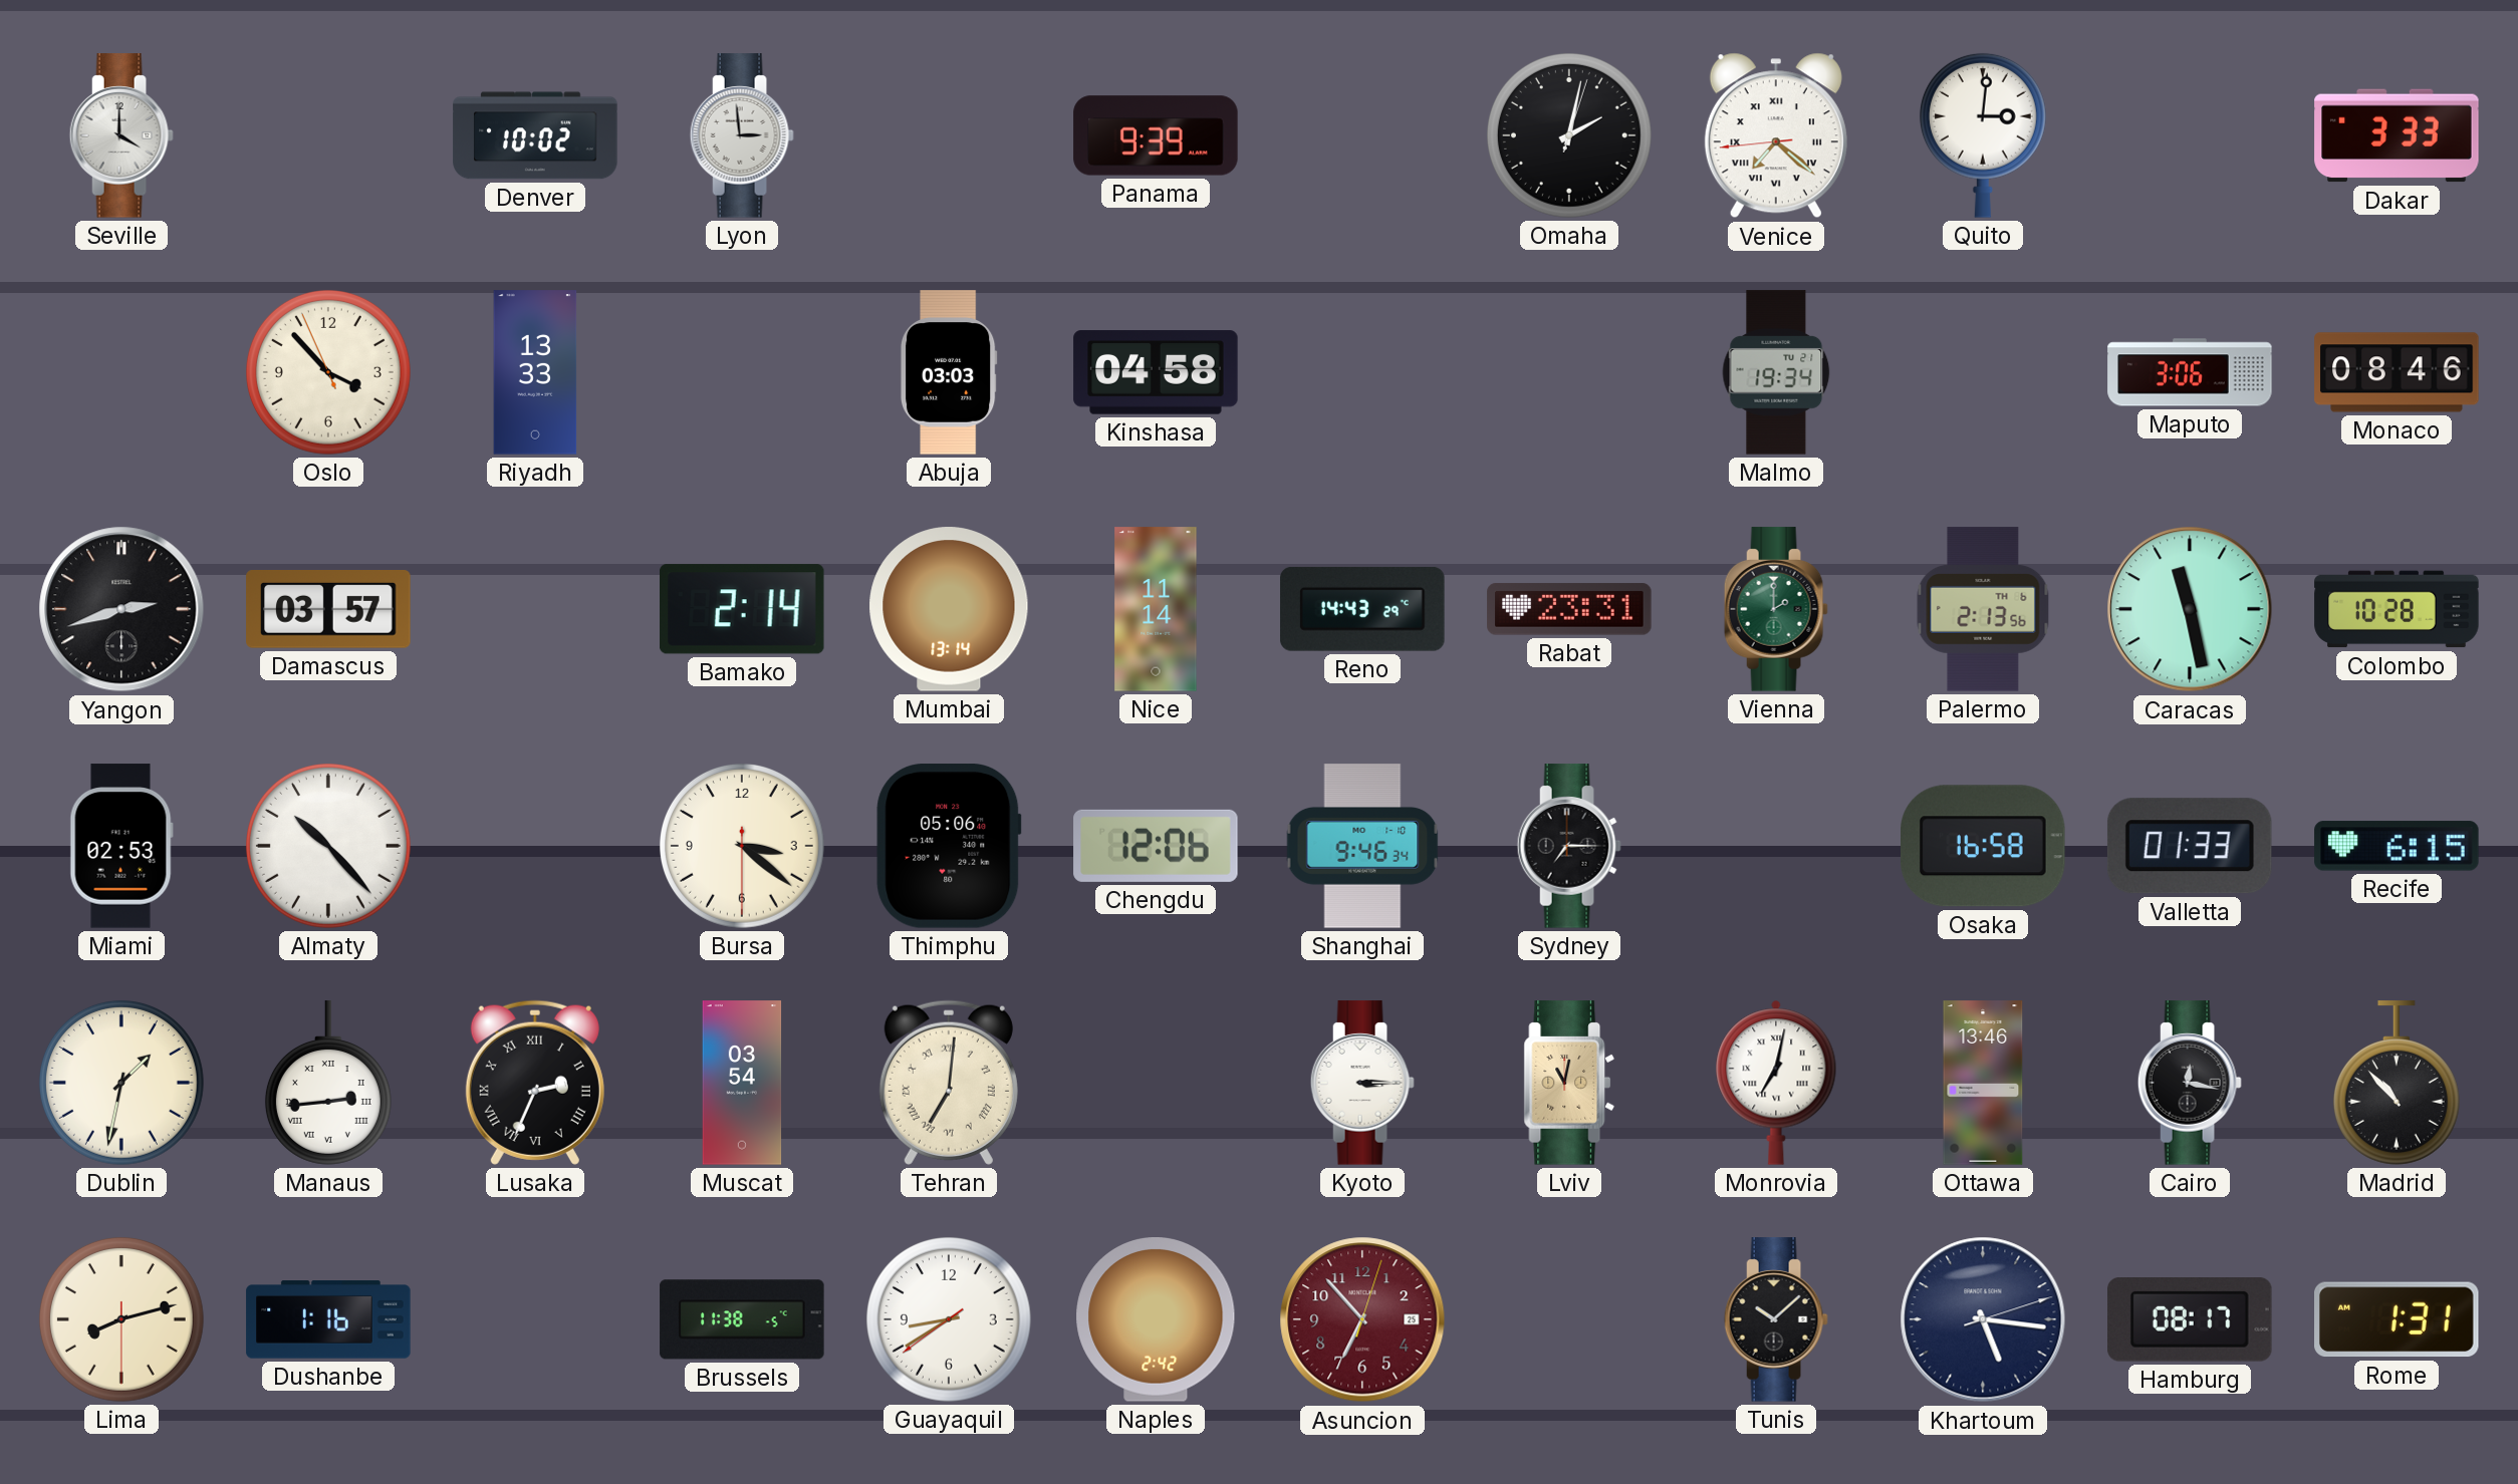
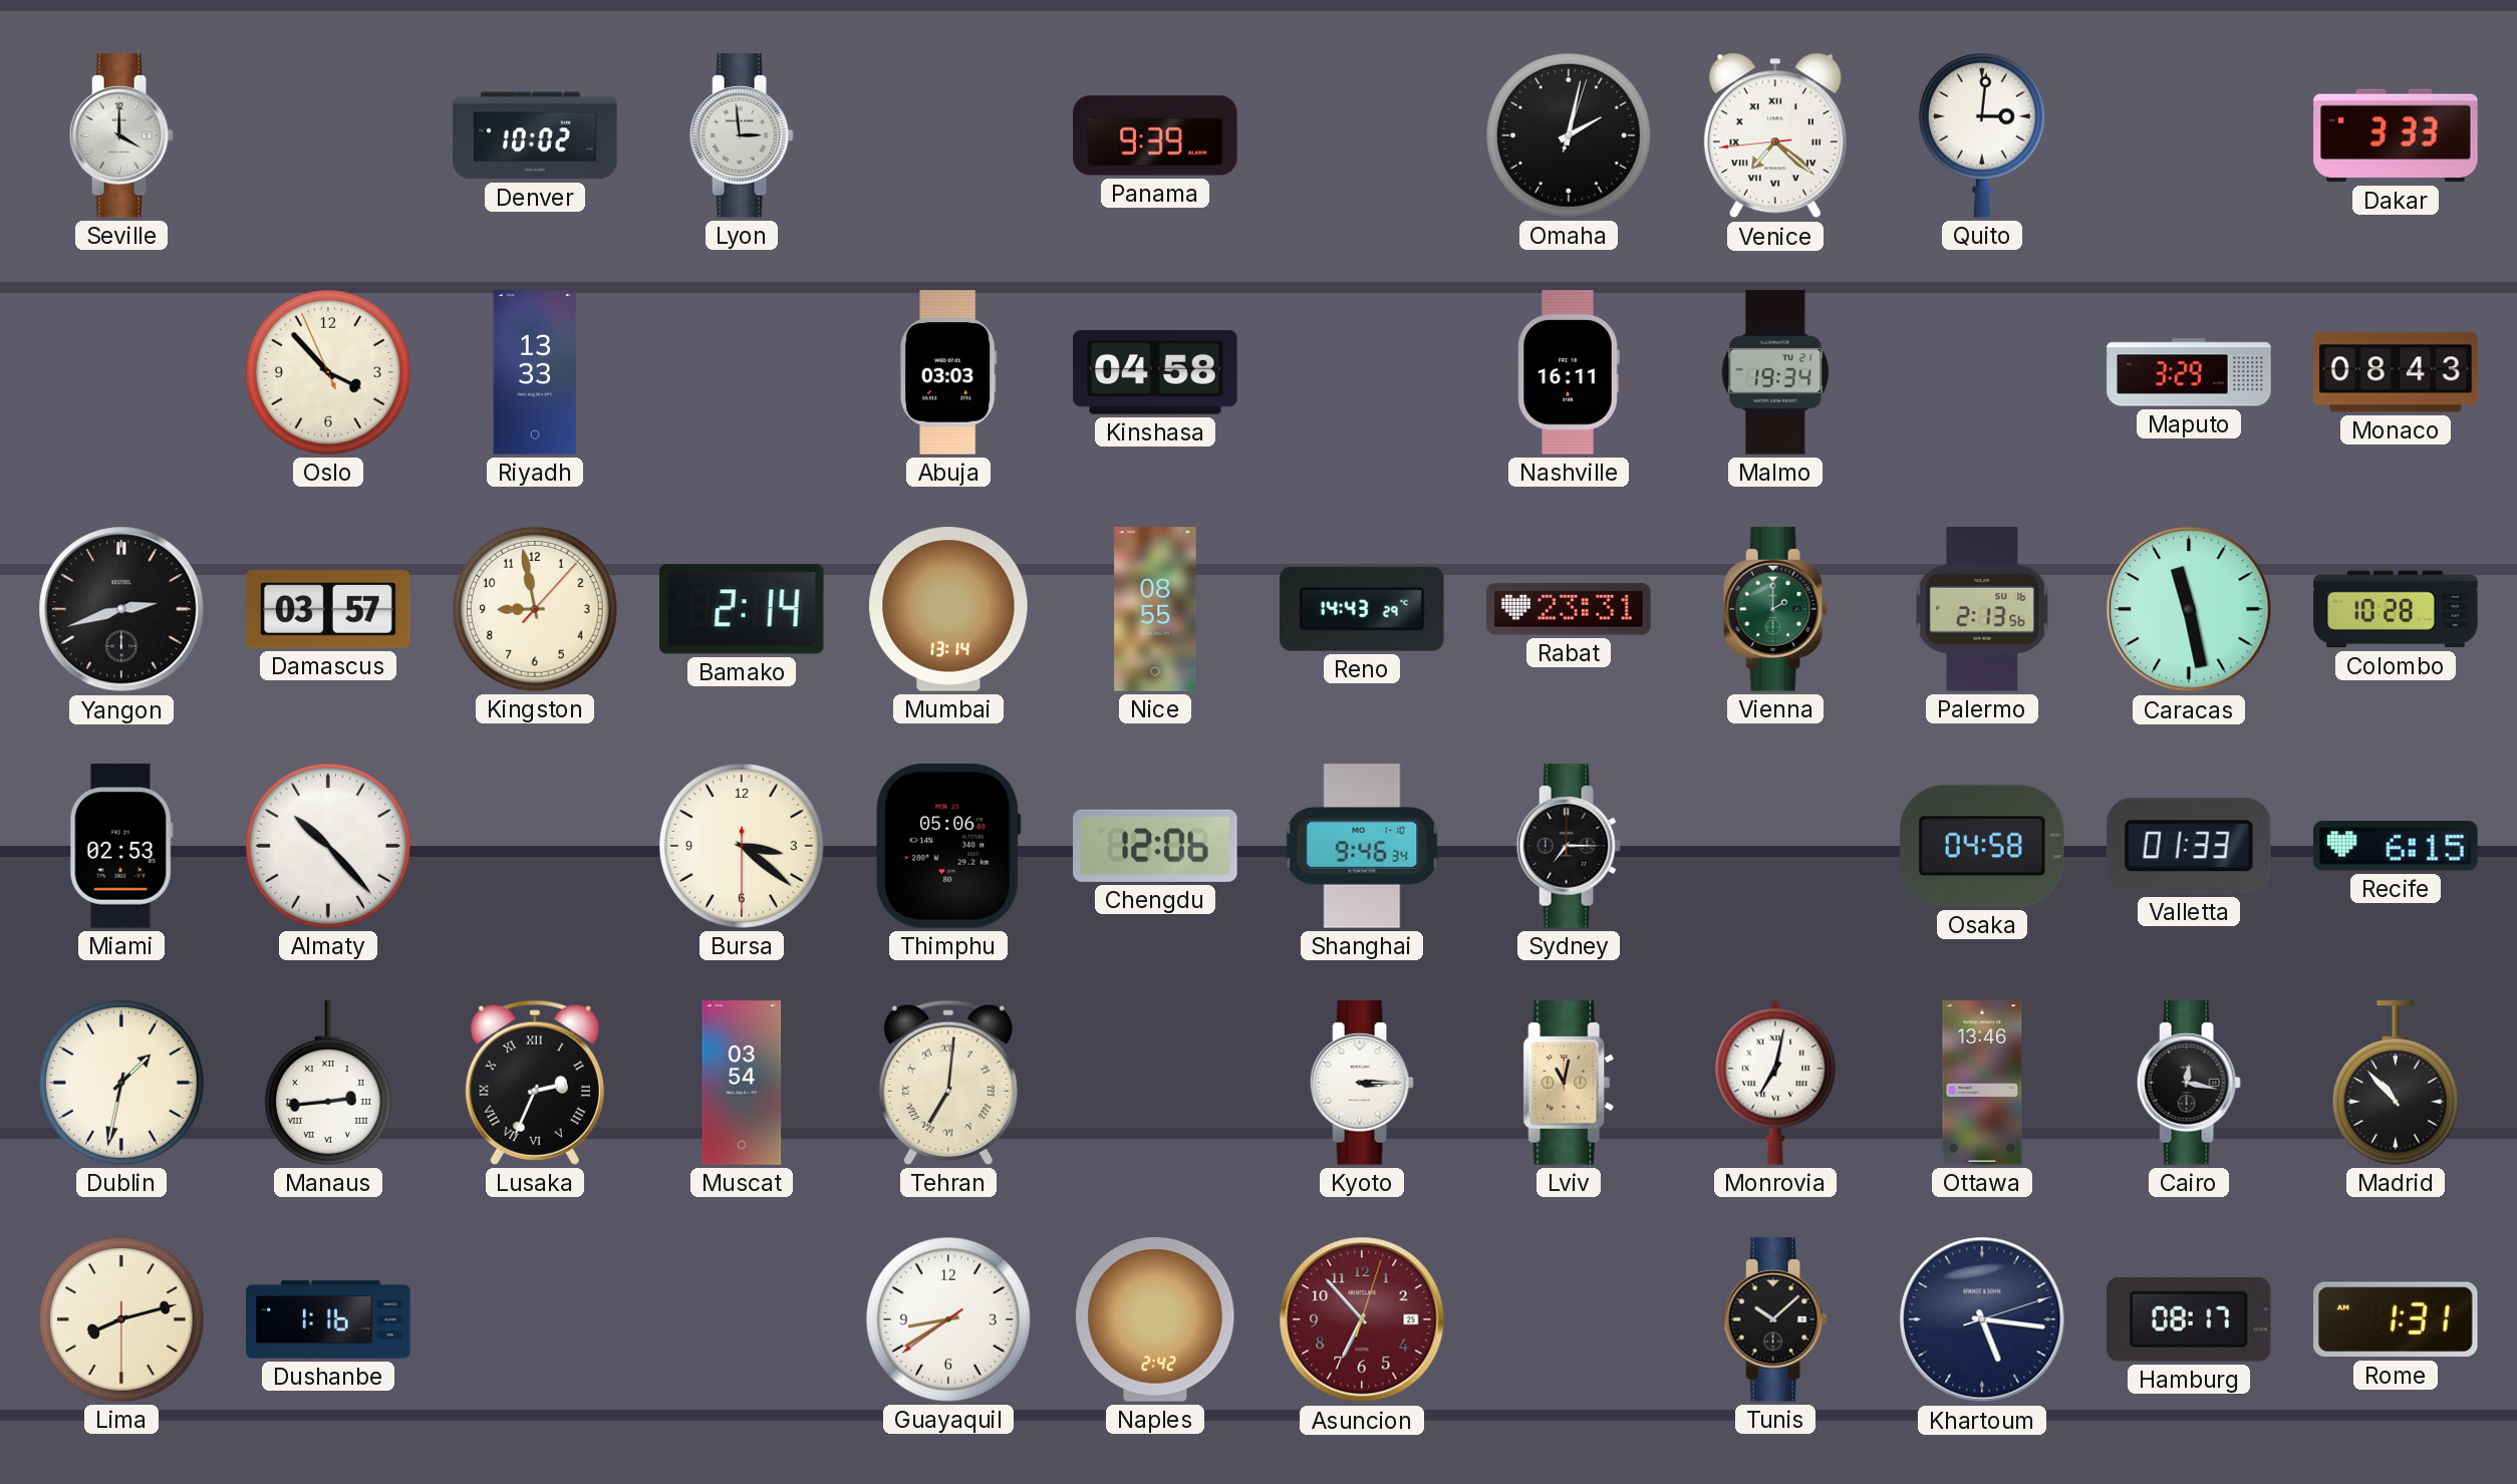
Nashville: none -> 16:11 (1569, 372)
Maputo: 3:06 -> 3:29 (2189, 372)
Monaco: 08:46 -> 08:43 (2396, 372)
Kingston: none -> 8:58 (535, 609)
Nice: 11:14 -> 08:55 (1155, 609)
Palermo date: TH 6 -> SU 16 (1982, 609)
Osaka: 16:58 -> 04:58 (1983, 846)
Brussels: 11:38 -> none (742, 1319)
